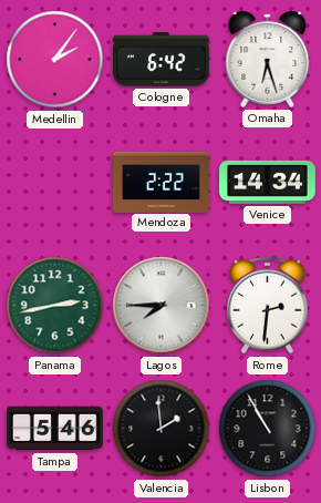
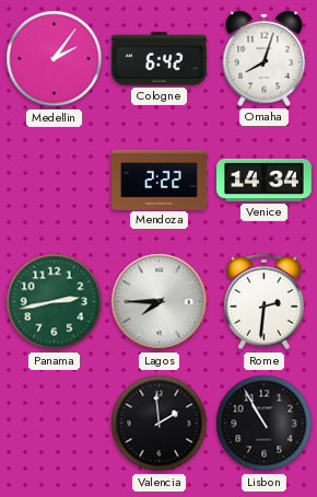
Omaha: 6:27 -> 8:03 (265, 58)
Tampa: 5:46 -> none (55, 429)
